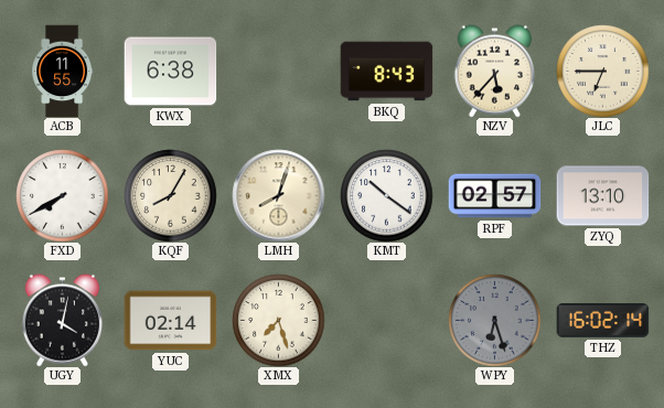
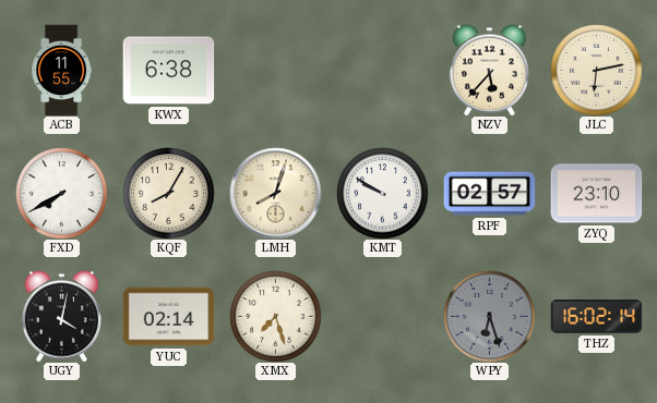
BKQ: 8:43 -> none (386, 72)
JLC: 6:45 -> 6:13 (596, 70)
KMT: 10:21 -> 9:50 (382, 193)
ZYQ: 13:10 -> 23:10 (596, 194)
